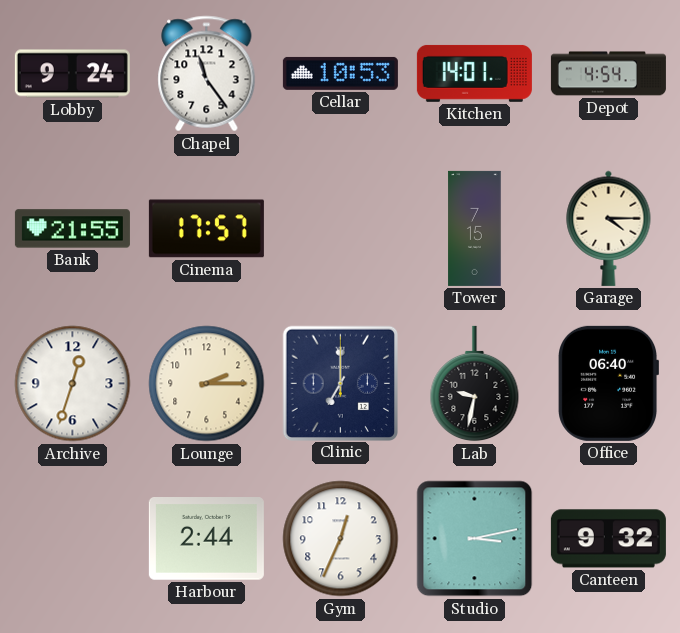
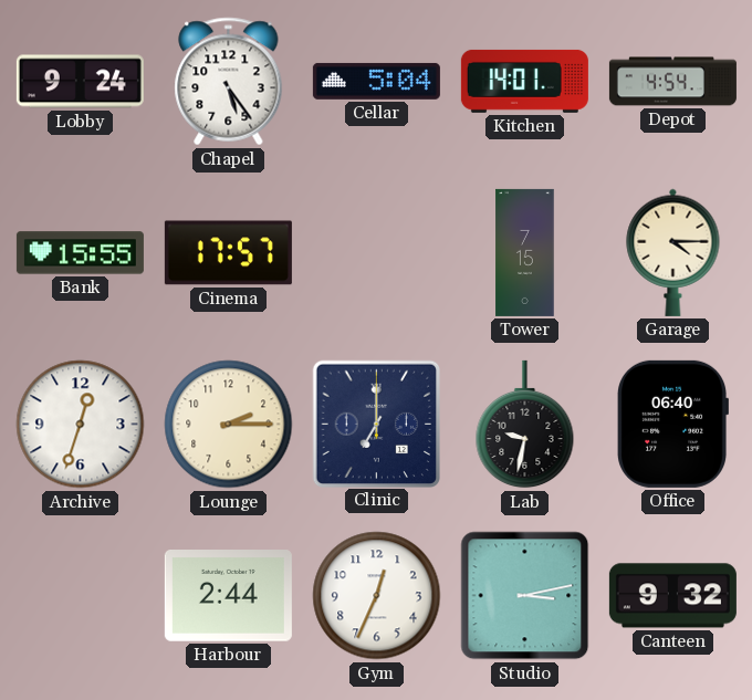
Chapel: 11:24 -> 5:24 (229, 82)
Cellar: 10:53 -> 5:04 (376, 81)
Bank: 21:55 -> 15:55 (80, 253)
